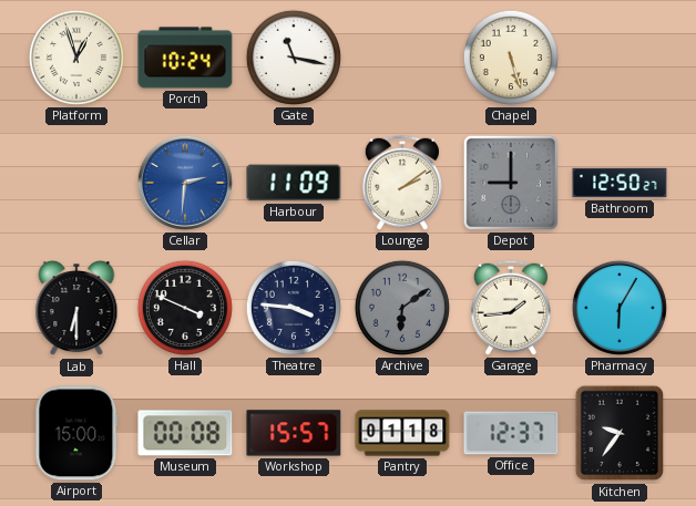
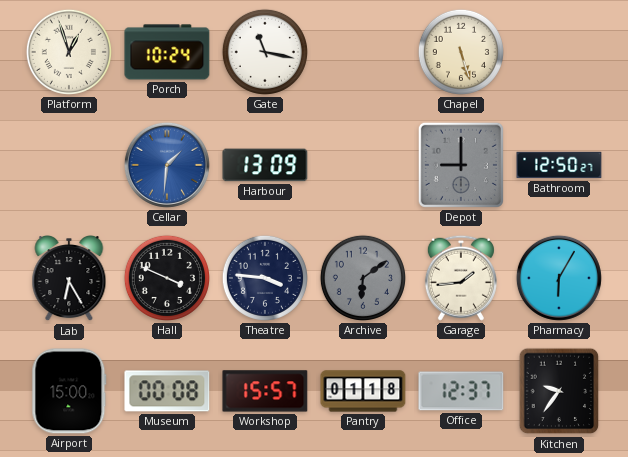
Cellar: 2:31 -> 1:31 (167, 165)
Harbour: 11:09 -> 13:09 (265, 165)
Lounge: 2:09 -> none (402, 183)
Lab: 6:30 -> 6:25 (69, 279)
